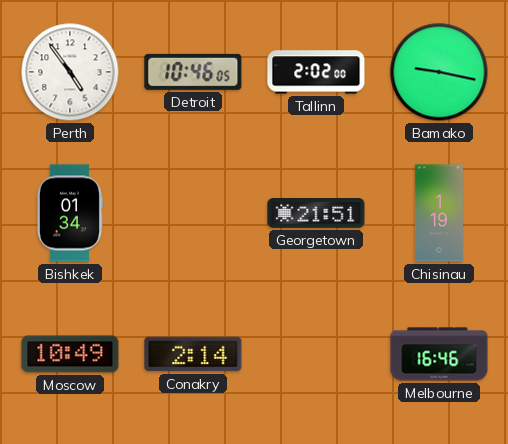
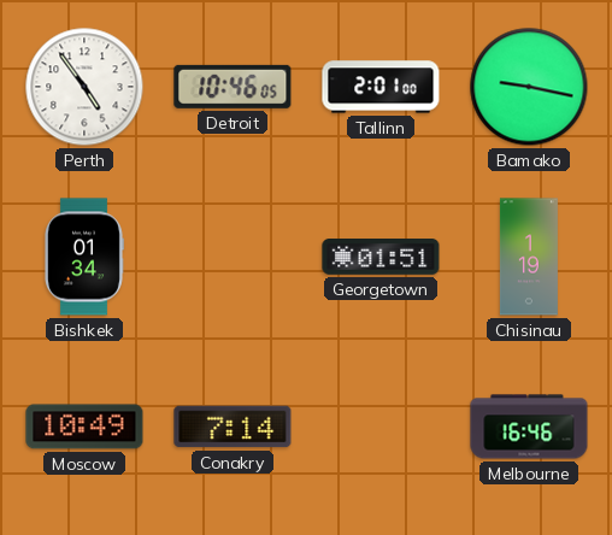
Tallinn: 2:02 -> 2:01 (381, 87)
Georgetown: 21:51 -> 01:51 (381, 258)
Conakry: 2:14 -> 7:14 (233, 427)
